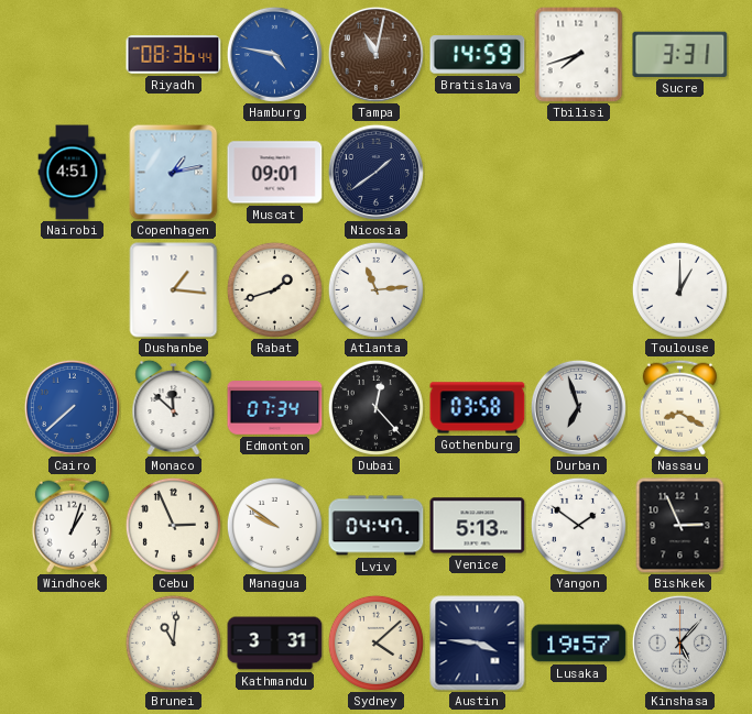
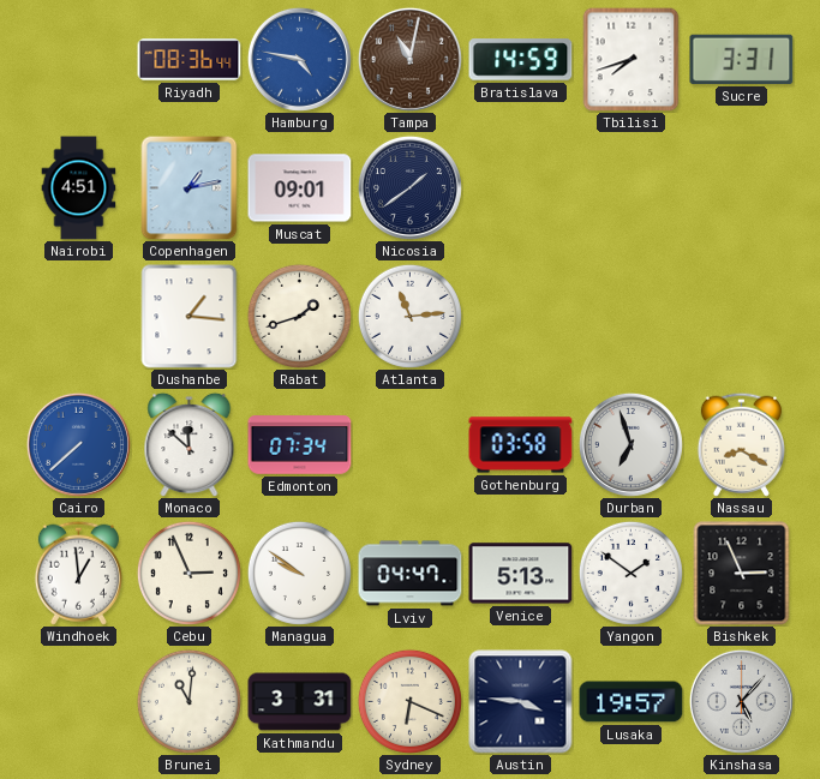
Toulouse: 1:00 -> none (679, 289)
Dubai: 12:23 -> none (375, 407)
Windhoek: 1:03 -> 12:59 (78, 573)
Sydney: 4:08 -> 6:19 (409, 701)
